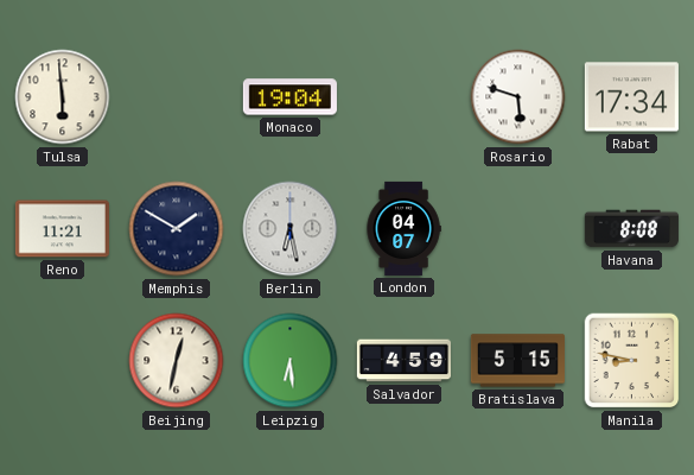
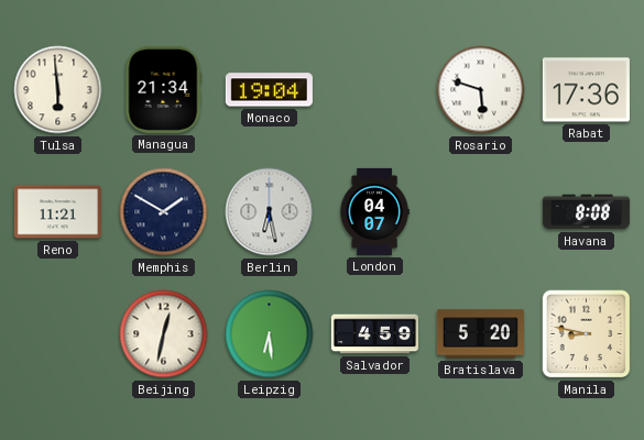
Managua: none -> 21:34 (164, 89)
Rabat: 17:34 -> 17:36 (586, 90)
Bratislava: 5:15 -> 5:20 (480, 334)
